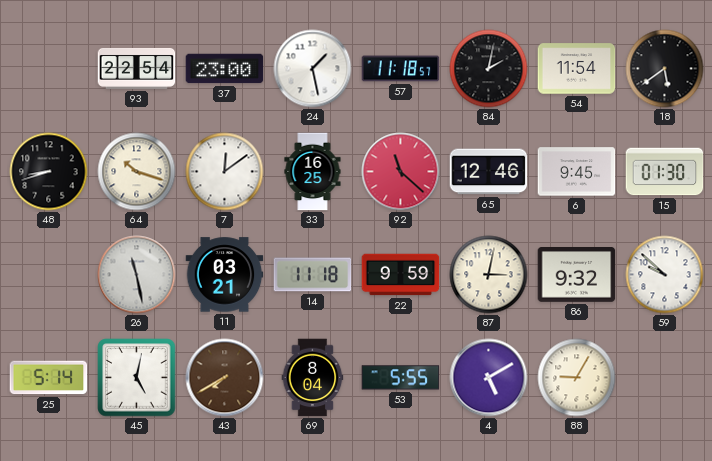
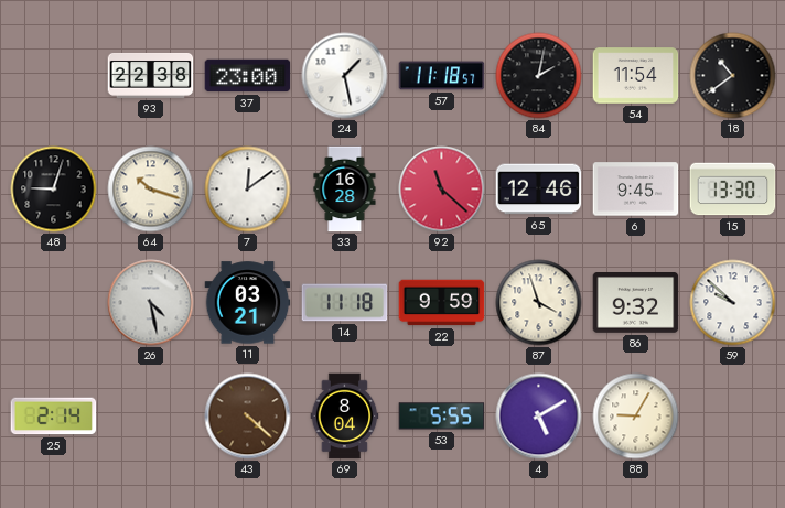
93: 22:54 -> 22:38 (151, 75)
18: 5:39 -> 10:39 (733, 76)
48: 8:42 -> 9:03 (54, 190)
33: 16:25 -> 16:28 (345, 190)
15: 01:30 -> 13:30 (733, 190)
26: 11:28 -> 4:28 (151, 303)
87: 3:02 -> 3:57 (539, 303)
25: 5:14 -> 2:14 (54, 417)
45: 5:02 -> none (137, 378)
43: 7:40 -> 4:22 (248, 417)
